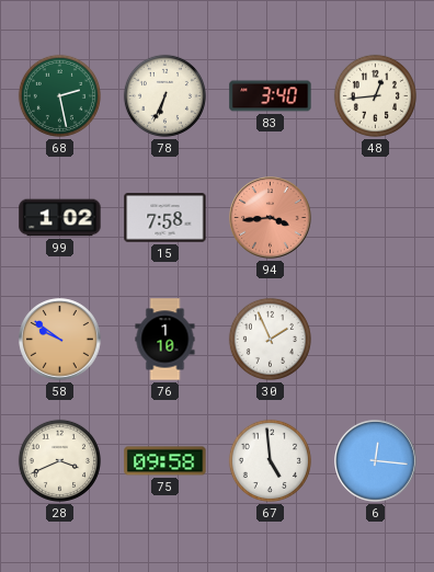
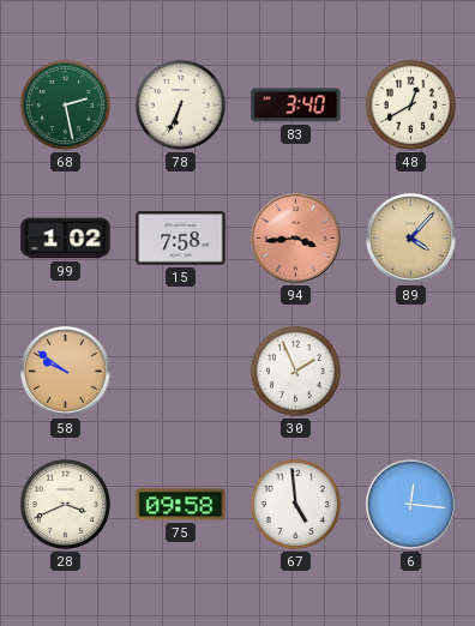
48: 12:44 -> 12:40 (410, 104)
89: none -> 4:07 (411, 239)
76: 1:10 -> none (165, 340)
